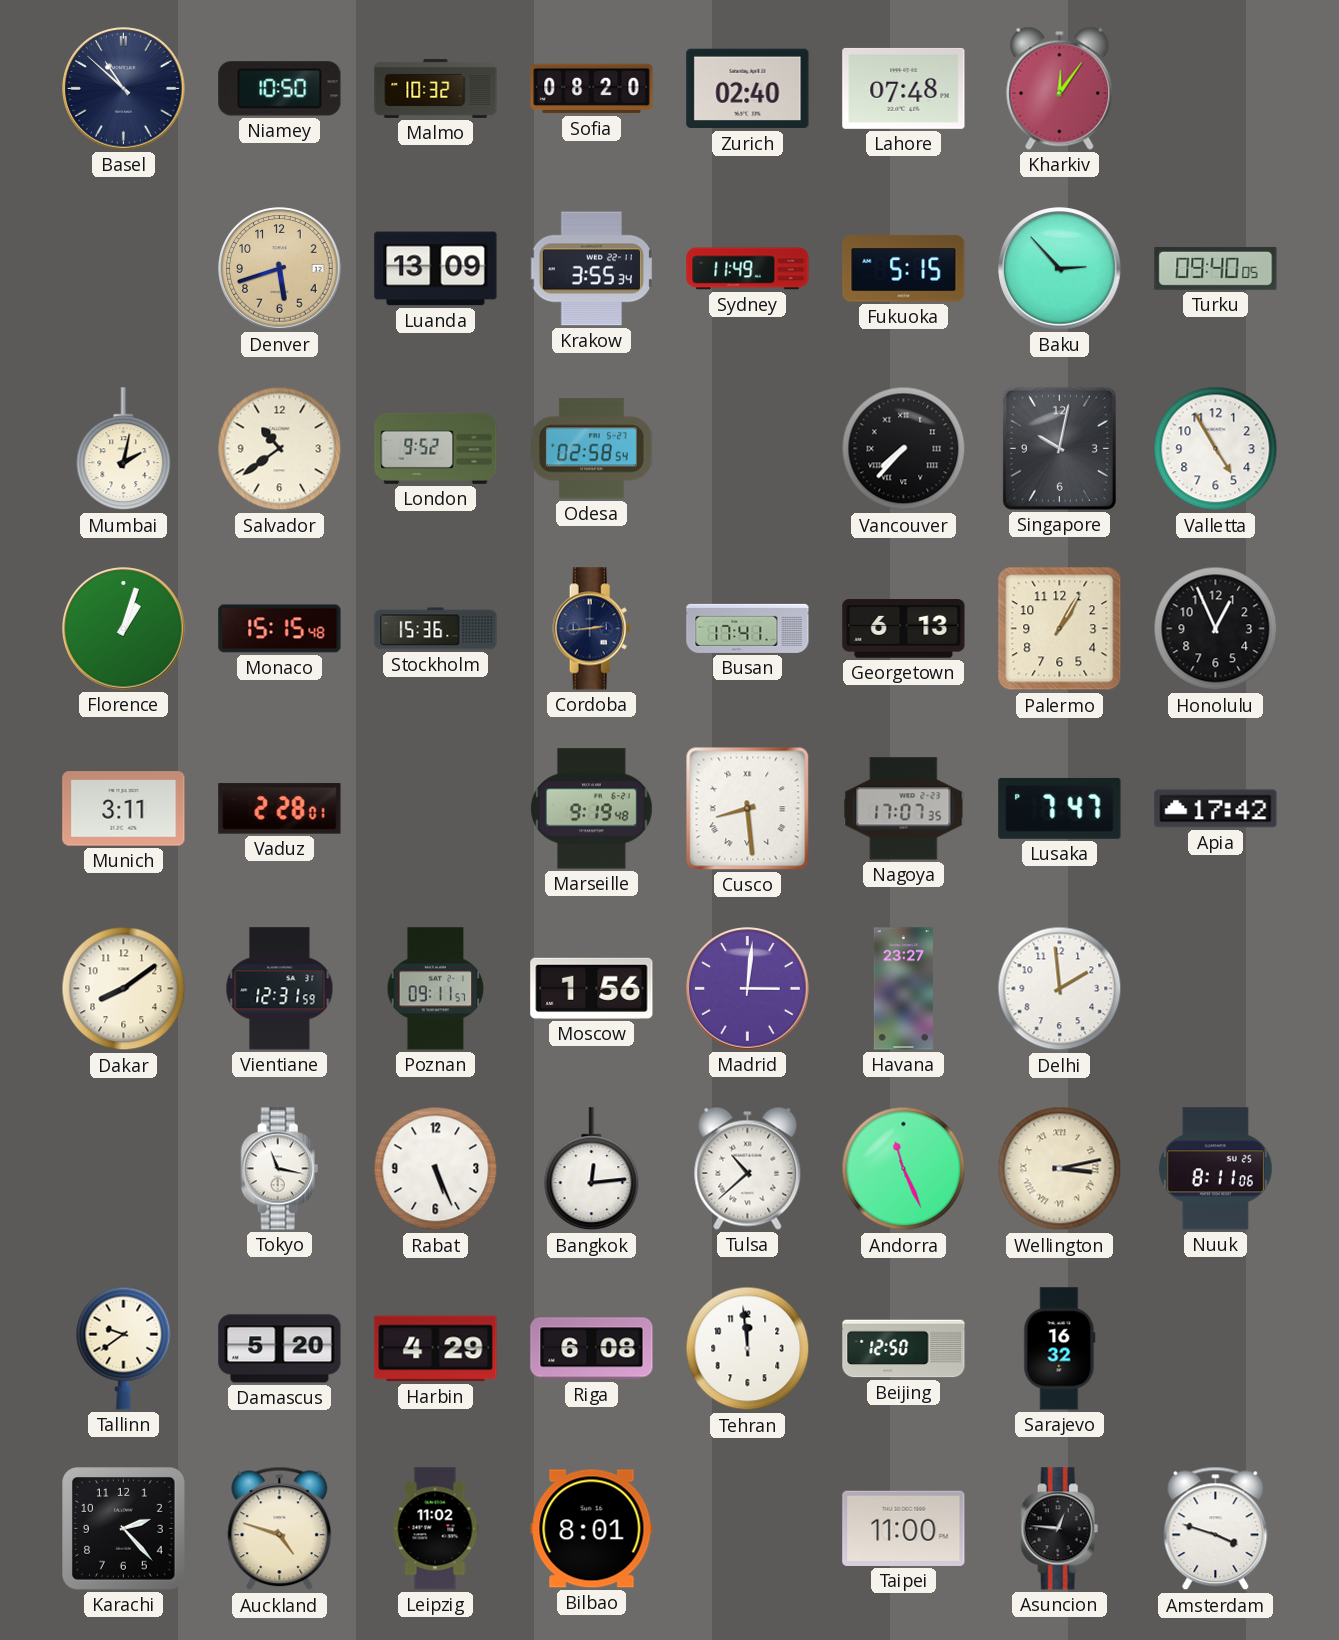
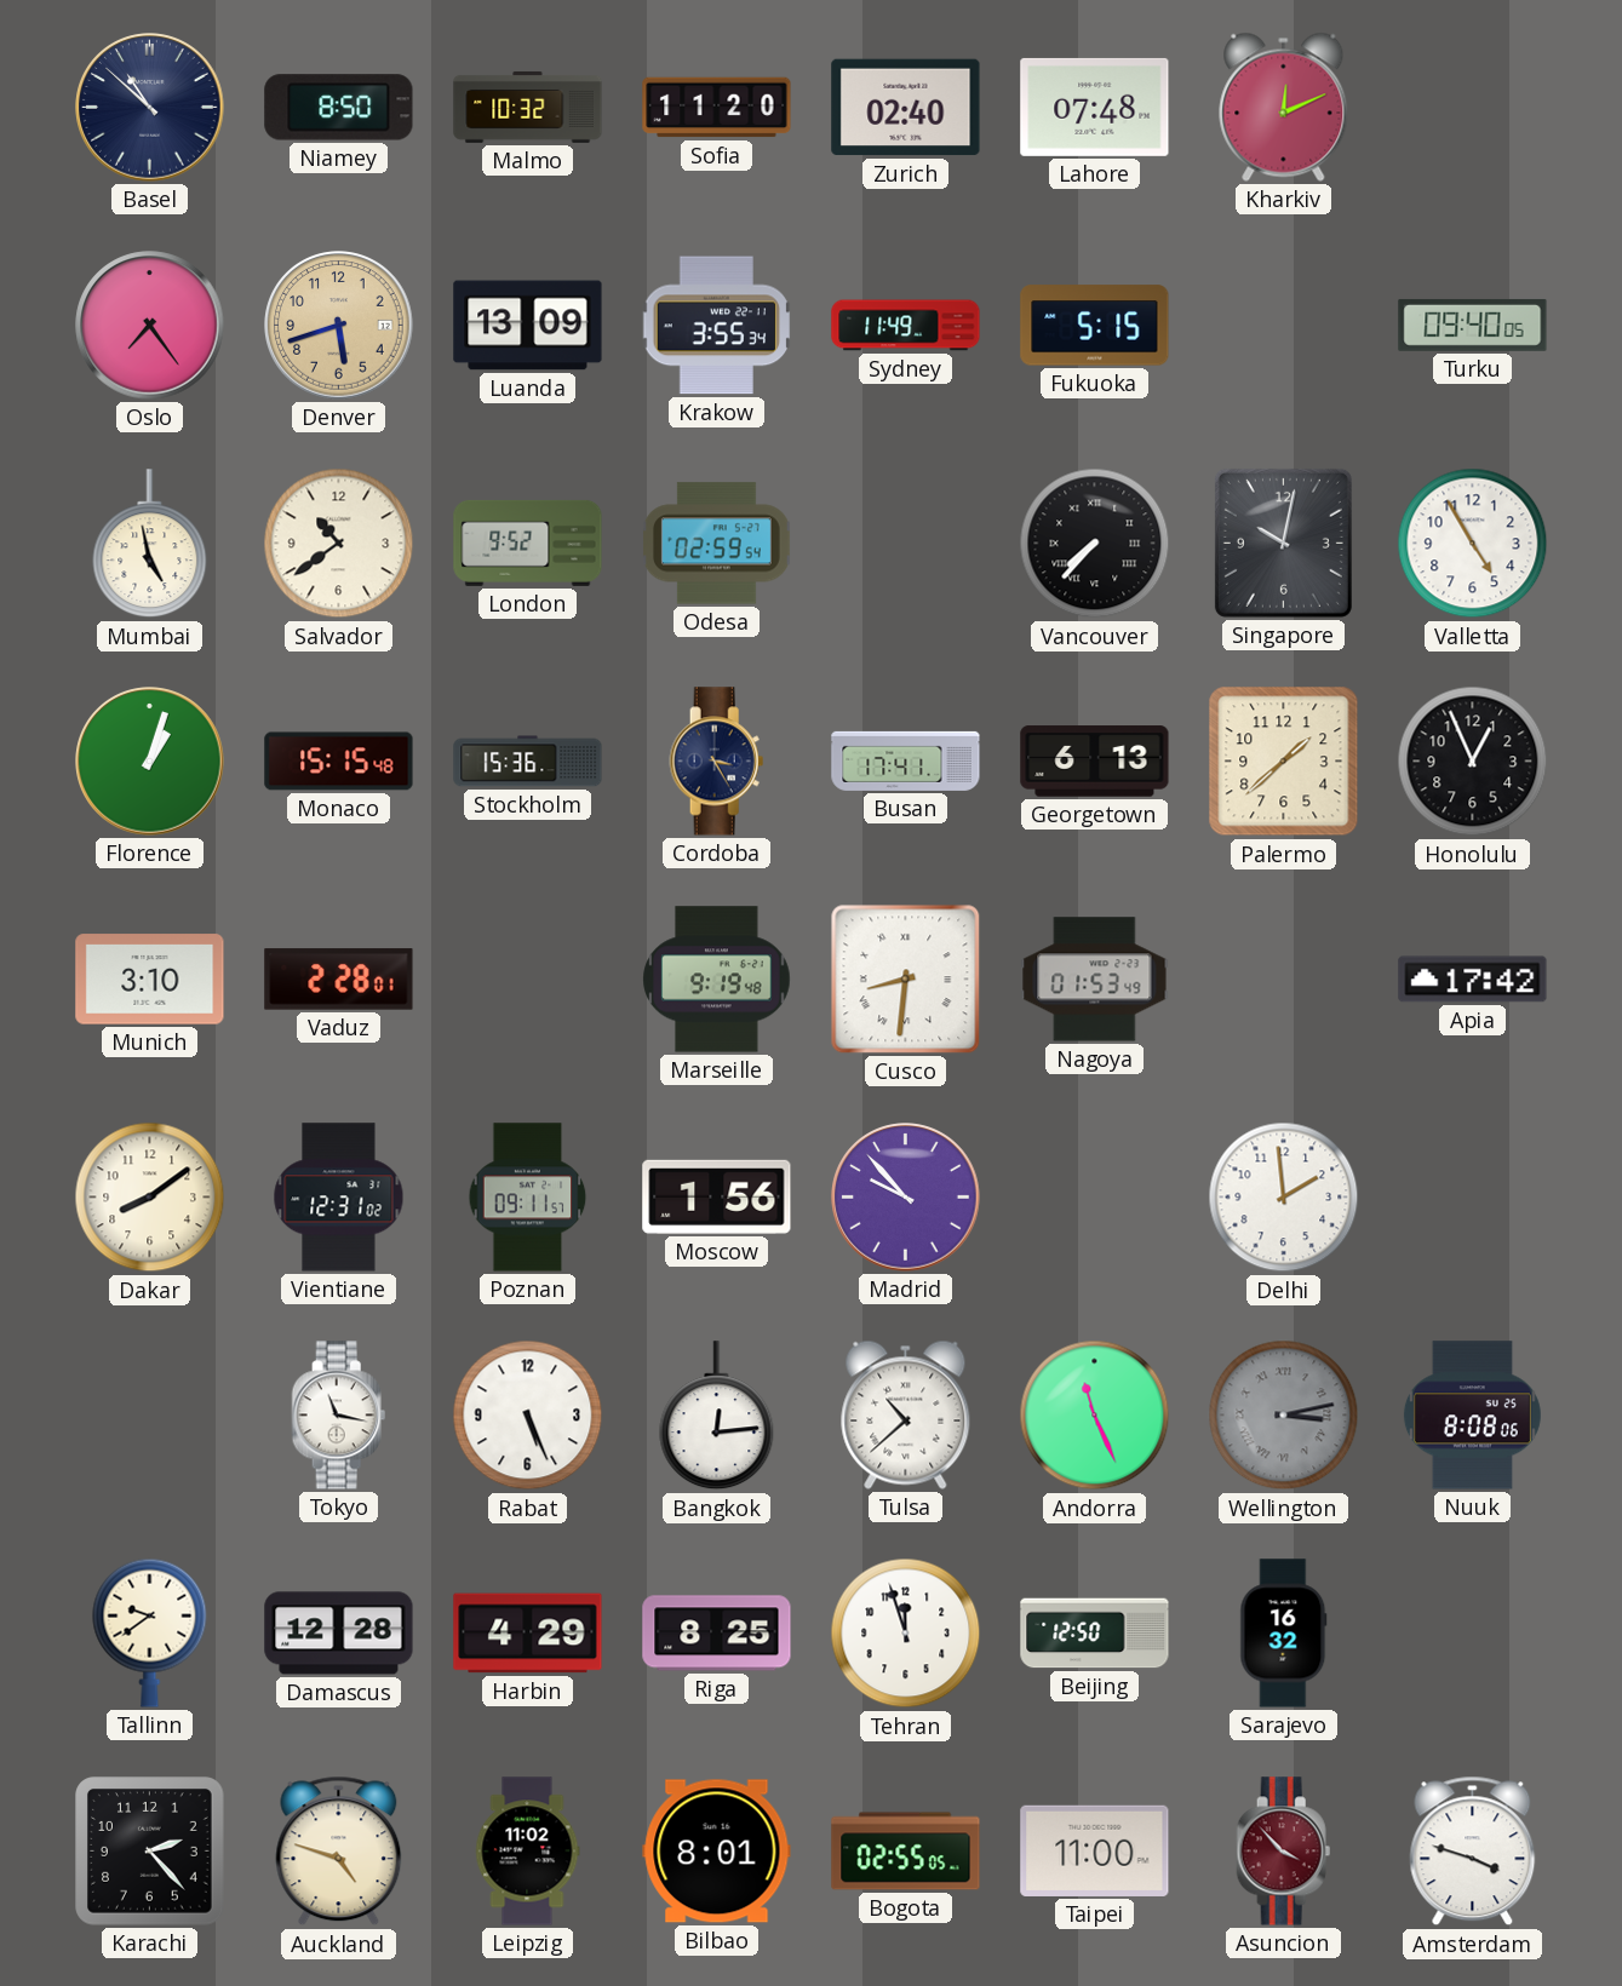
Niamey: 10:50 -> 8:50 (339, 108)
Sofia: 08:20 -> 11:20 (717, 108)
Kharkiv: 12:06 -> 12:11 (1284, 107)
Oslo: none -> 7:24 (150, 326)
Baku: 2:53 -> none (1060, 269)
Mumbai: 2:02 -> 4:58 (150, 544)
Odesa: 02:58 -> 02:59 (716, 544)
Cordoba: 2:44 -> 3:25 (717, 762)
Palermo: 1:05 -> 1:38 (1284, 762)
Munich: 3:11 -> 3:10 (150, 980)
Cusco: 8:29 -> 8:31 (906, 980)
Nagoya: 17:07 -> 01:53 (1095, 980)
Lusaka: 7:47 -> none (1060, 808)
Vientiane: 12:31:59 -> 12:31:02 (339, 1198)
Madrid: 3:01 -> 9:53 (906, 1198)
Havana: 23:27 -> none (903, 989)
Wellington dial: cream -> grey (1284, 1416)
Nuuk: 8:11 -> 8:08 (1472, 1416)
Damascus: 5:20 -> 12:28 (339, 1634)
Riga: 6:08 -> 8:25 (717, 1634)
Tehran: 11:59 -> 11:57 (906, 1634)
Bogota: none -> 02:55 (906, 1852)
Asuncion: 12:46 -> 3:53 (1284, 1852)
Asuncion dial: black -> burgundy (1284, 1852)
